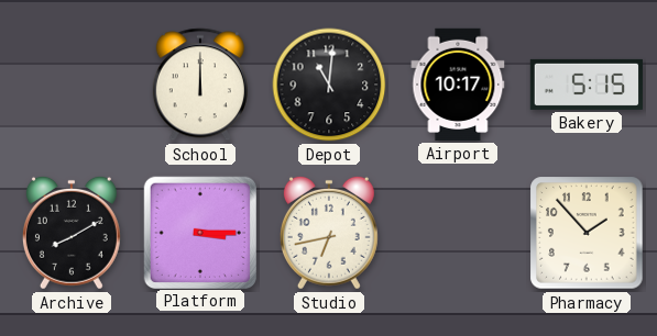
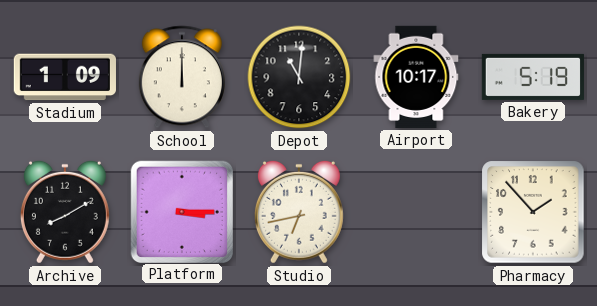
Stadium: none -> 1:09 (65, 77)
Bakery: 5:15 -> 5:19 (533, 77)
